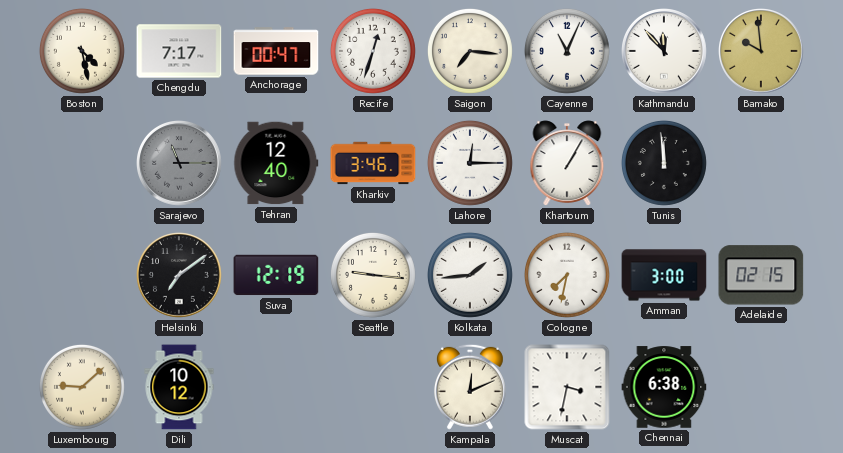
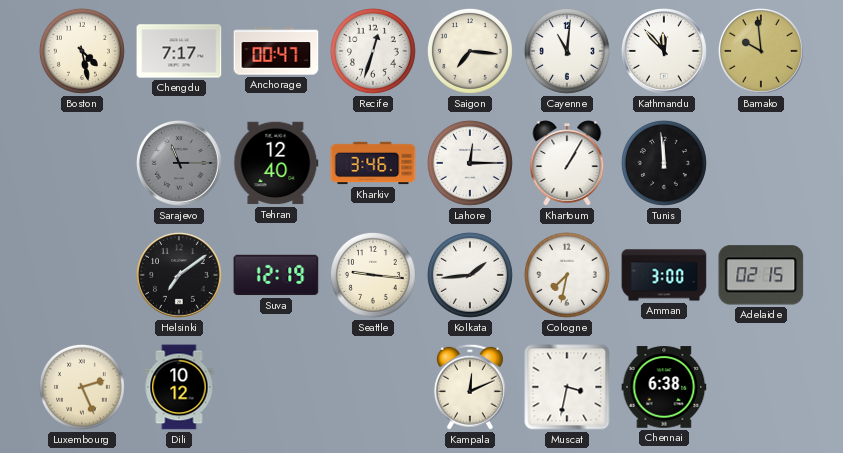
Cayenne: 11:04 -> 11:01 (567, 51)
Luxembourg: 9:08 -> 2:26 (82, 387)
